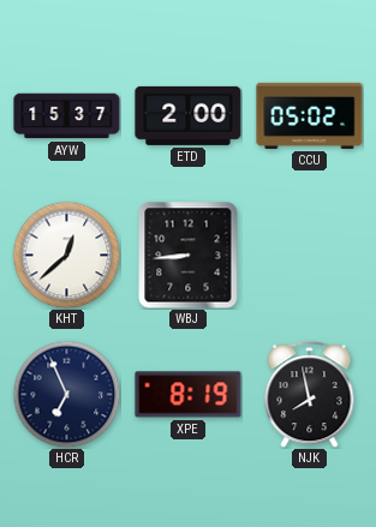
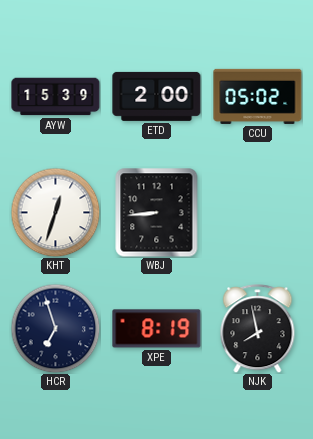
AYW: 15:37 -> 15:39 (56, 97)
KHT: 12:38 -> 12:33 (55, 212)
HCR: 6:56 -> 6:57 (55, 328)
